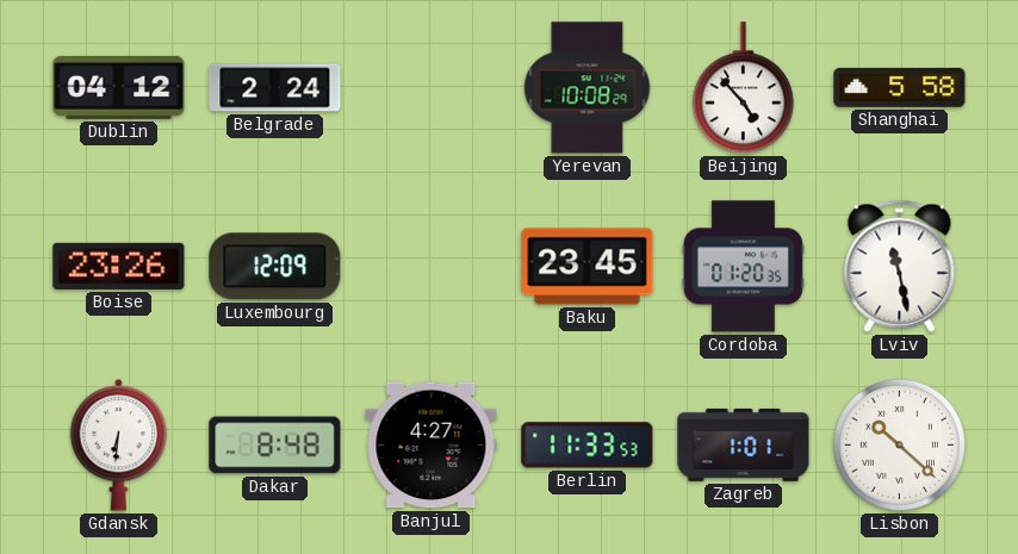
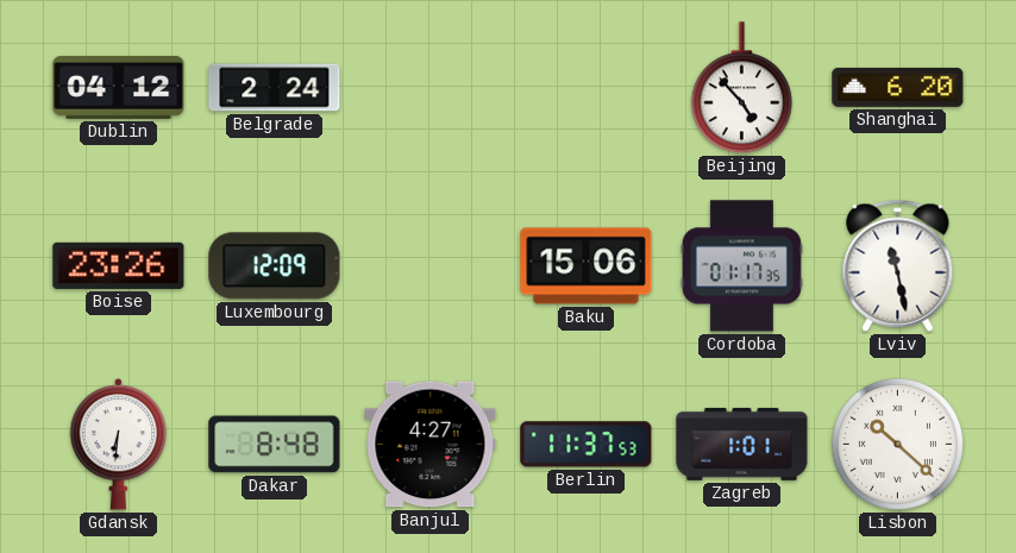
Yerevan: 10:08 -> none (588, 88)
Shanghai: 5:58 -> 6:20 (898, 87)
Baku: 23:45 -> 15:06 (587, 266)
Cordoba: 01:20 -> 01:17 (741, 266)
Berlin: 11:33 -> 11:37 (587, 445)
